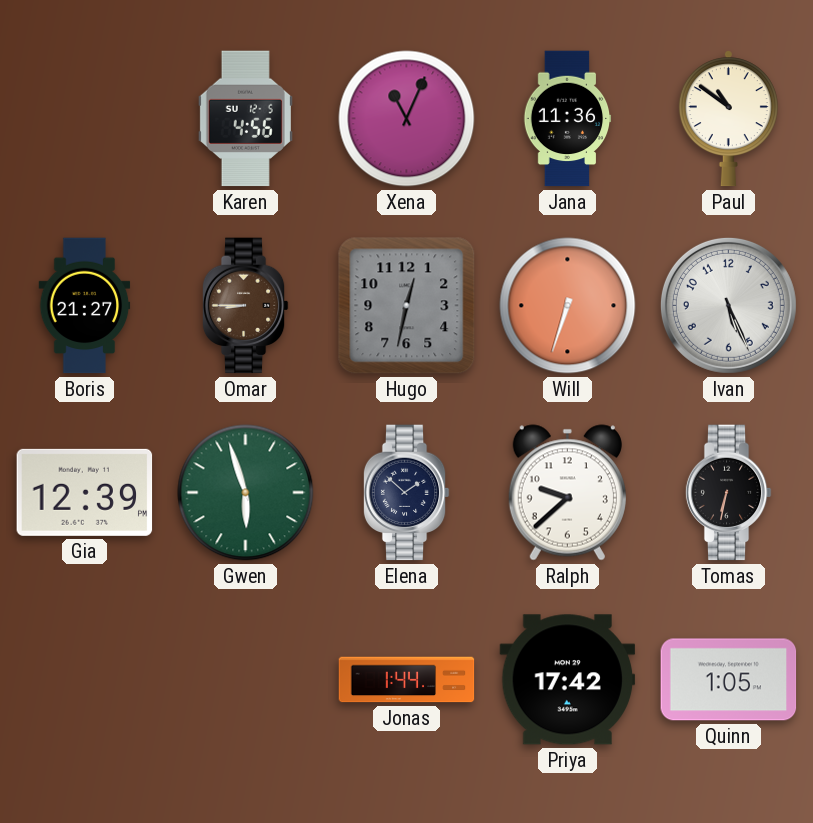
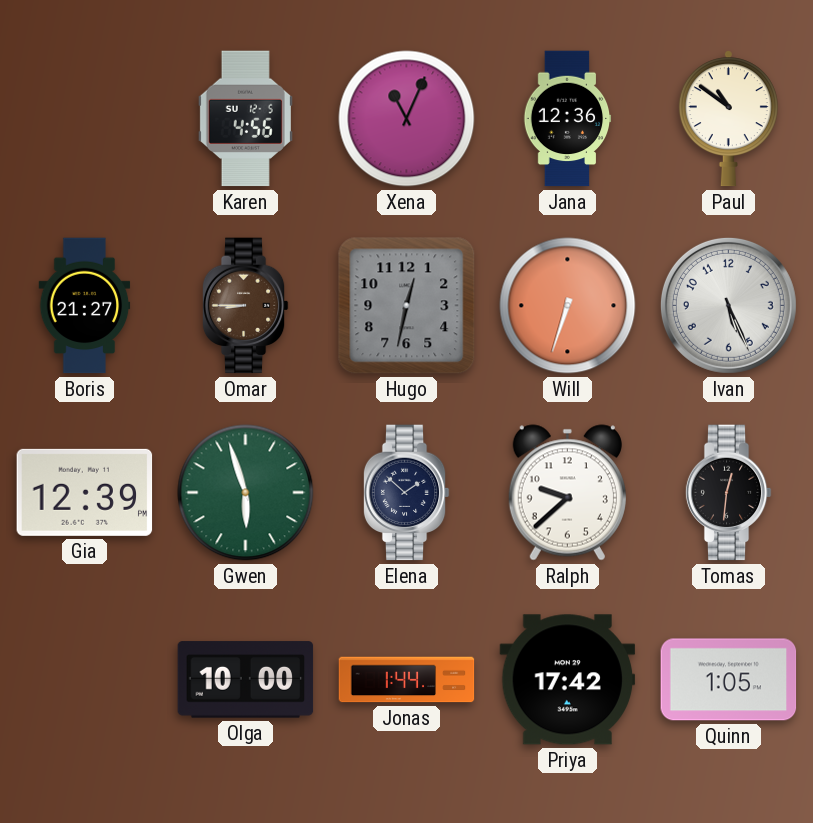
Jana: 11:36 -> 12:36 (567, 119)
Tomas: 6:32 -> 12:31 (728, 493)
Olga: none -> 10:00 (246, 680)
